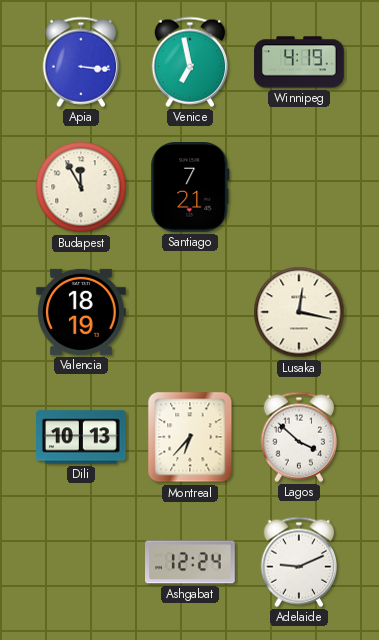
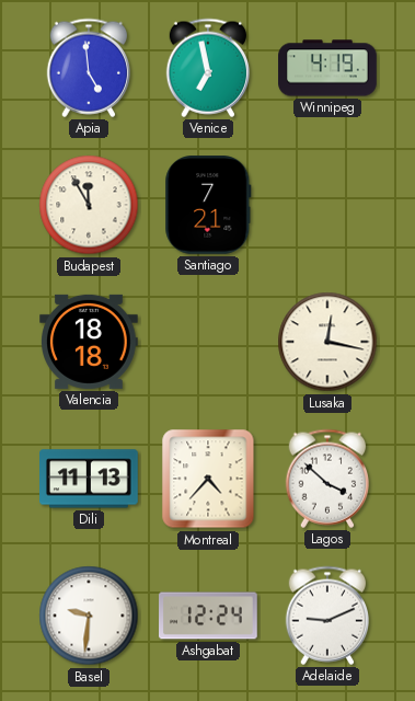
Apia: 3:16 -> 4:59 (88, 68)
Valencia: 18:19 -> 18:18 (90, 342)
Dili: 10:13 -> 11:13 (90, 479)
Montreal: 6:37 -> 4:37 (208, 479)
Basel: none -> 9:31 (89, 616)
